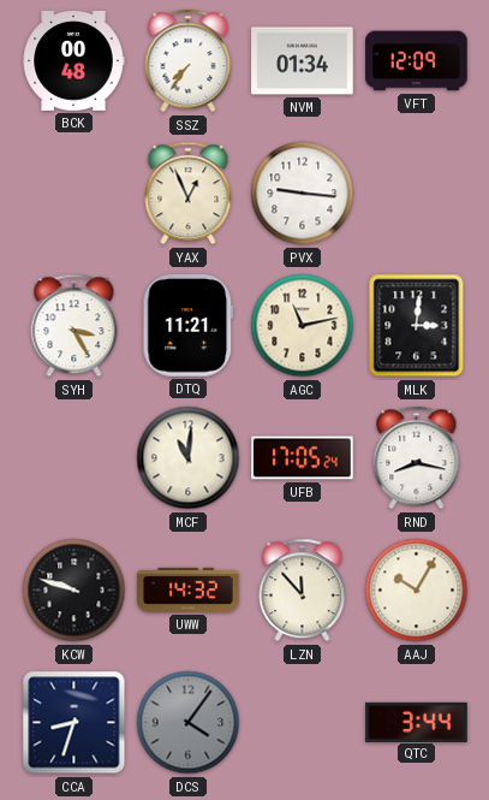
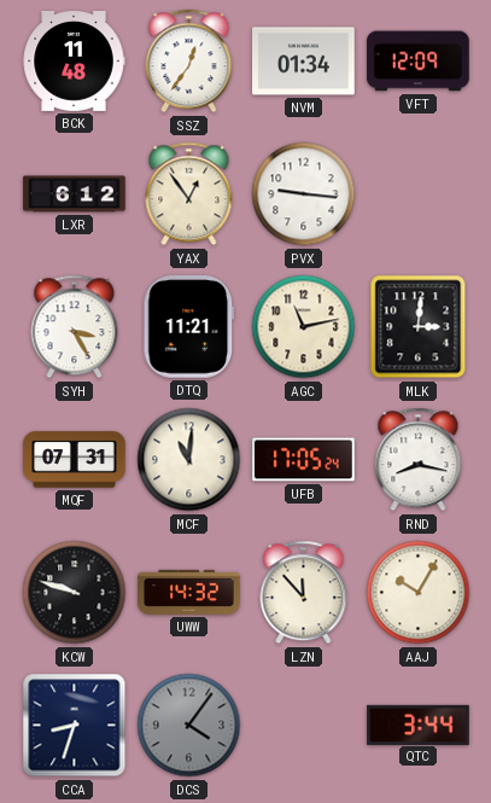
BCK: 00:48 -> 11:48 (74, 62)
SSZ: 7:36 -> 12:36 (189, 62)
LXR: none -> 6:12 (75, 194)
YAX: 12:56 -> 12:54 (189, 194)
MQF: none -> 07:31 (75, 460)
